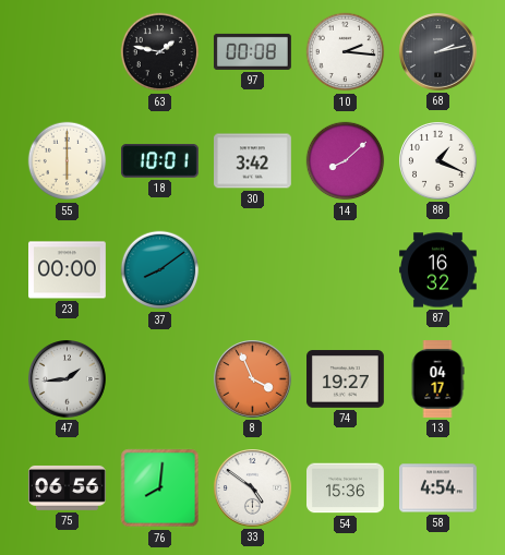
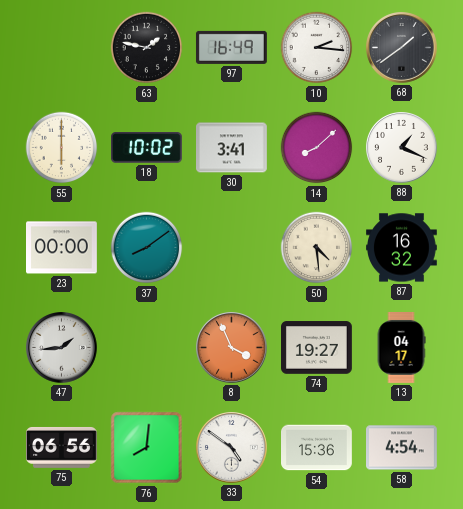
97: 00:08 -> 16:49 (232, 47)
68: 2:13 -> 1:39 (402, 48)
18: 10:01 -> 10:02 (147, 148)
30: 3:42 -> 3:41 (232, 148)
50: none -> 4:29 (317, 248)
